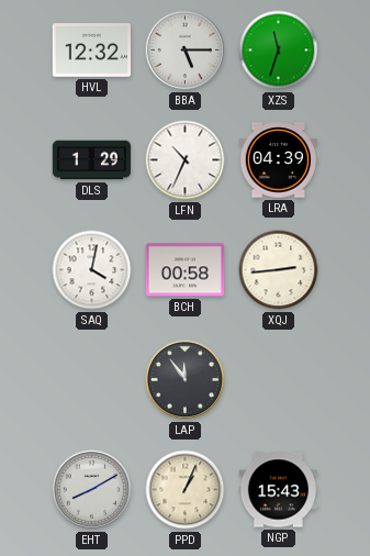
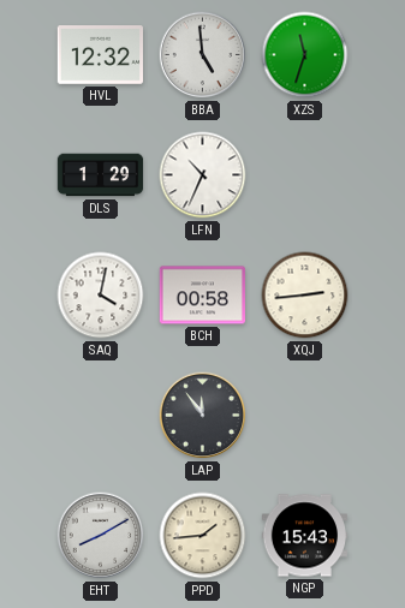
BBA: 5:15 -> 4:59 (203, 55)
LRA: 04:39 -> none (279, 160)
PPD: 1:04 -> 1:44 (203, 536)
